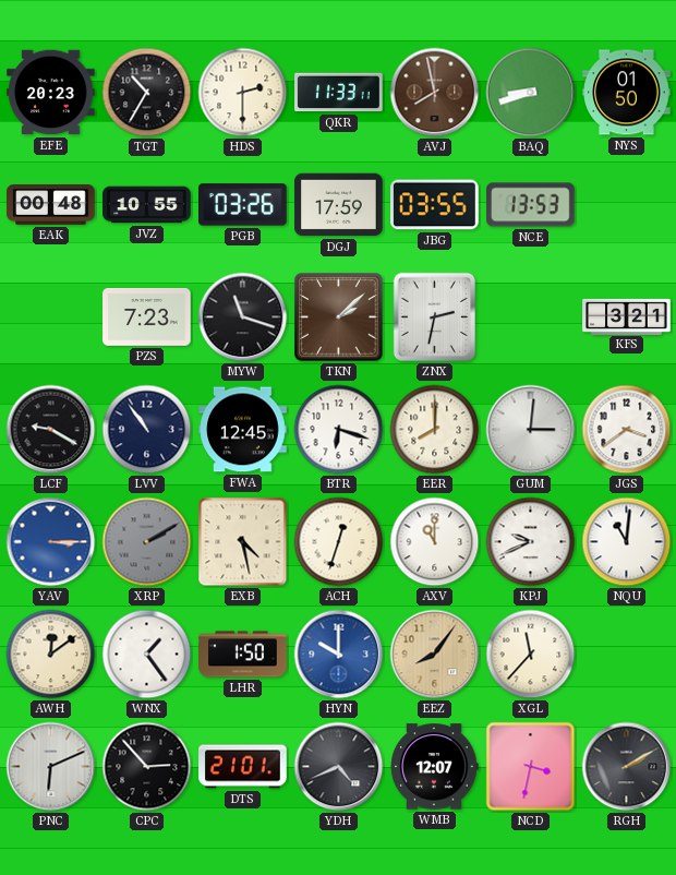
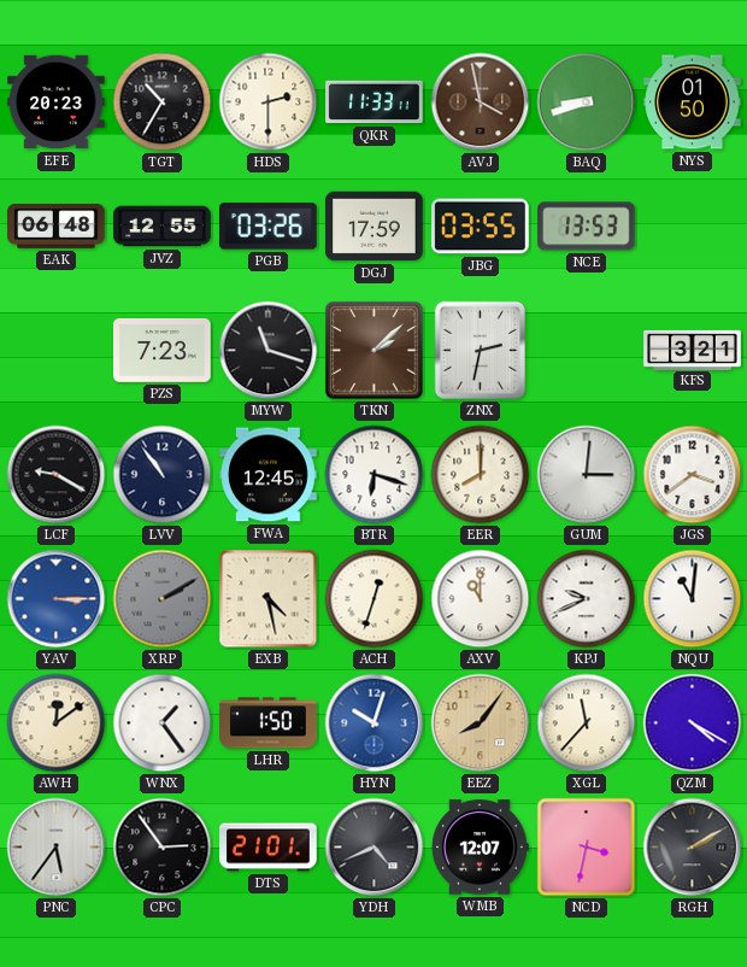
AVJ: 7:58 -> 3:58 (481, 102)
EAK: 00:48 -> 06:48 (57, 227)
JVZ: 10:55 -> 12:55 (163, 227)
HYN: 10:00 -> 10:03 (375, 723)
QZM: none -> 4:20 (693, 723)
PNC: 6:11 -> 5:36 (57, 848)
CPC: 2:53 -> 2:54 (163, 848)
